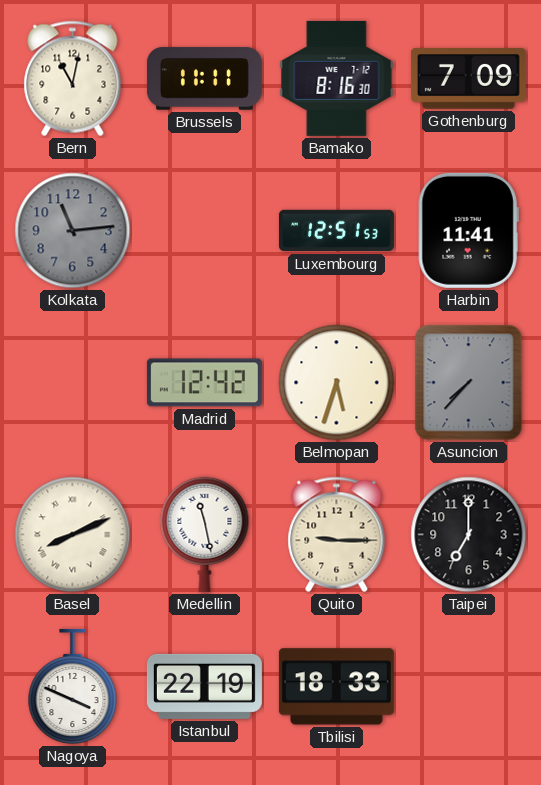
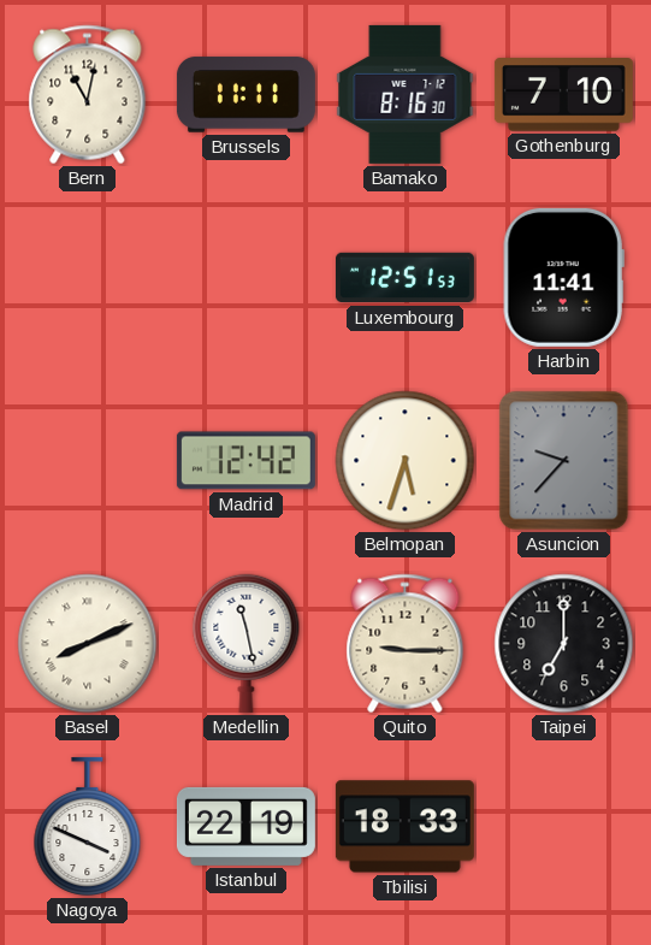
Gothenburg: 7:09 -> 7:10 (563, 95)
Kolkata: 11:14 -> none (73, 231)
Asuncion: 7:37 -> 9:37 (564, 461)
